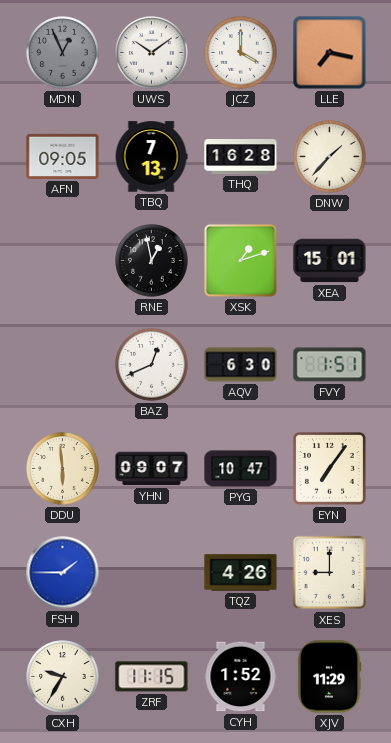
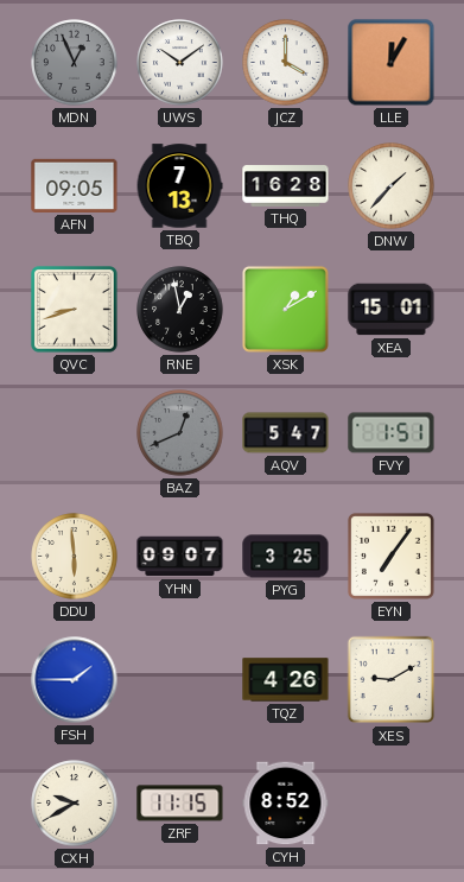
LLE: 7:17 -> 12:05 (392, 63)
QVC: none -> 8:42 (74, 309)
XSK: 1:12 -> 1:10 (285, 309)
BAZ dial: white -> grey (180, 433)
AQV: 6:30 -> 5:47 (286, 433)
PYG: 10:47 -> 3:25 (286, 557)
XES: 9:00 -> 9:10 (392, 680)
CXH: 9:35 -> 9:40 (75, 804)
CYH: 1:52 -> 8:52 (286, 804)
XJV: 11:29 -> none (329, 677)
